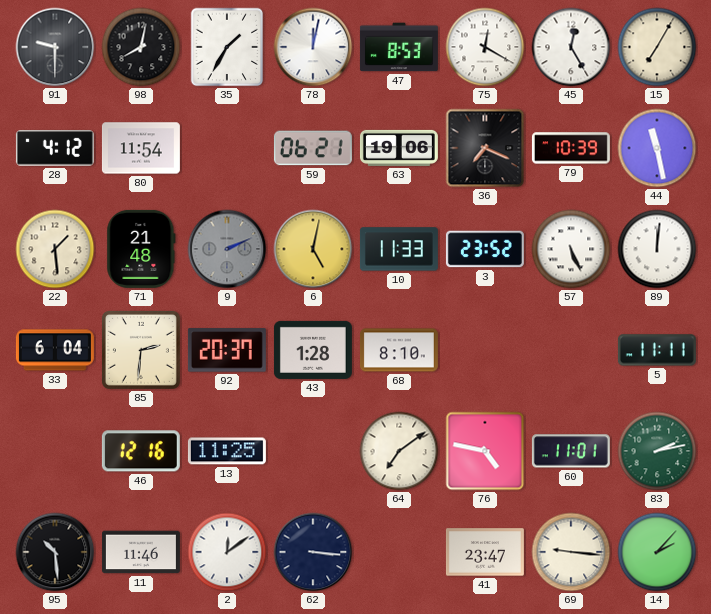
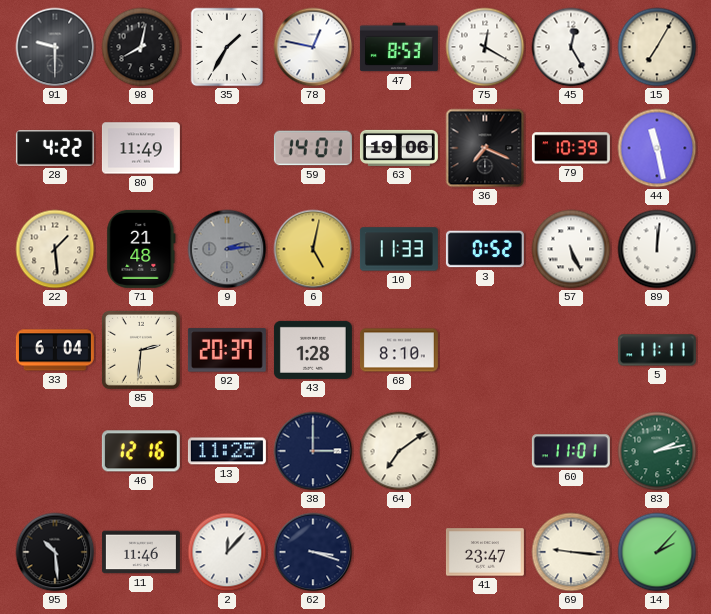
78: 12:02 -> 12:47 (313, 47)
28: 4:12 -> 4:22 (55, 148)
80: 11:54 -> 11:49 (141, 148)
59: 06:21 -> 14:01 (313, 148)
9: 2:11 -> 2:14 (227, 249)
3: 23:52 -> 0:52 (485, 249)
38: none -> 3:00 (313, 451)
76: 4:47 -> none (485, 451)
2: 12:09 -> 12:07 (227, 552)
62: 3:16 -> 3:18 (313, 552)
